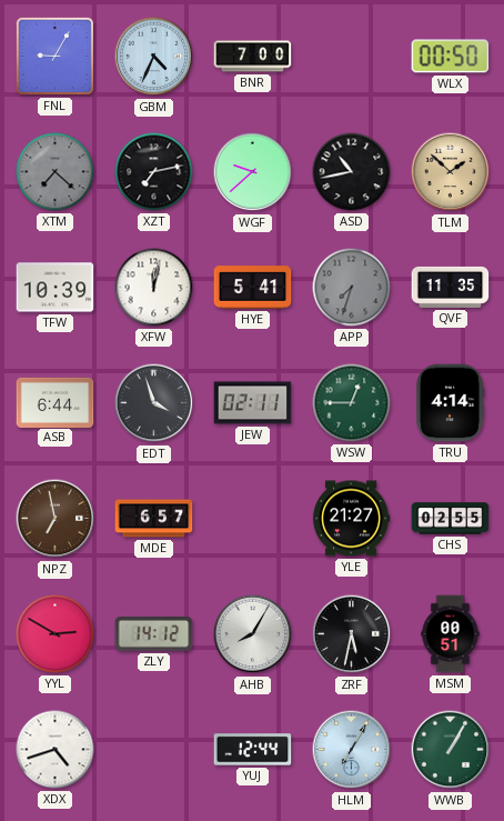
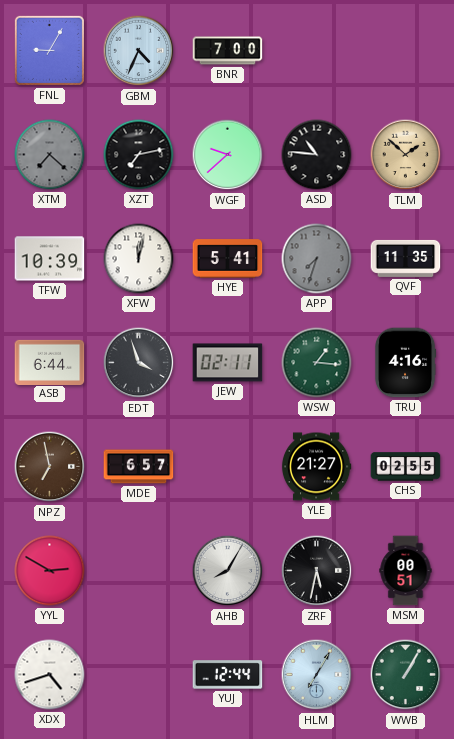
WLX: 00:50 -> none (451, 57)
ASD: 10:43 -> 10:46 (317, 155)
WSW: 12:45 -> 1:16 (317, 363)
TRU: 4:14 -> 4:16 (405, 363)
ZLY: 14:12 -> none (154, 634)
